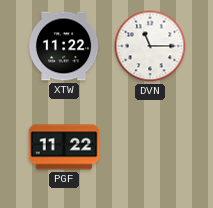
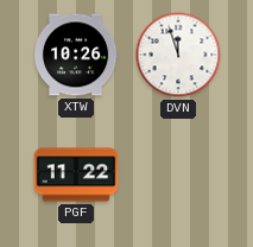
XTW: 11:22 -> 10:26 (76, 55)
DVN: 11:15 -> 11:57 (178, 55)
